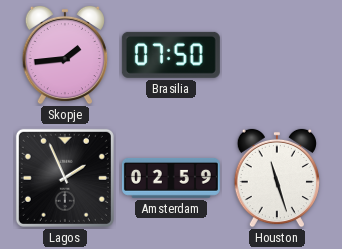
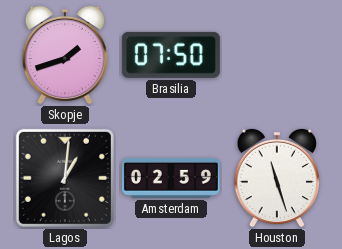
Skopje: 1:44 -> 1:42 (65, 55)
Lagos: 1:56 -> 1:01 (65, 178)
